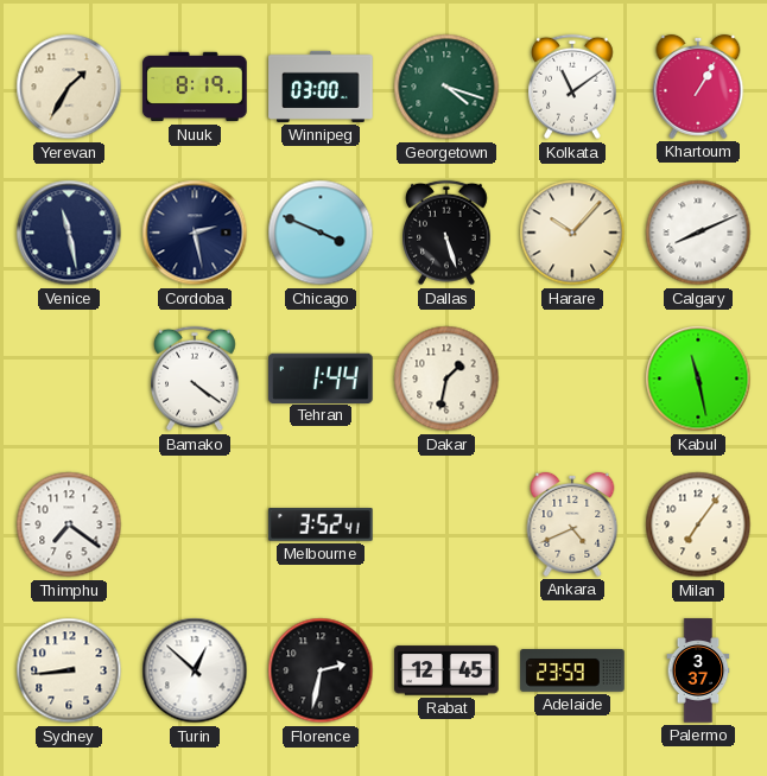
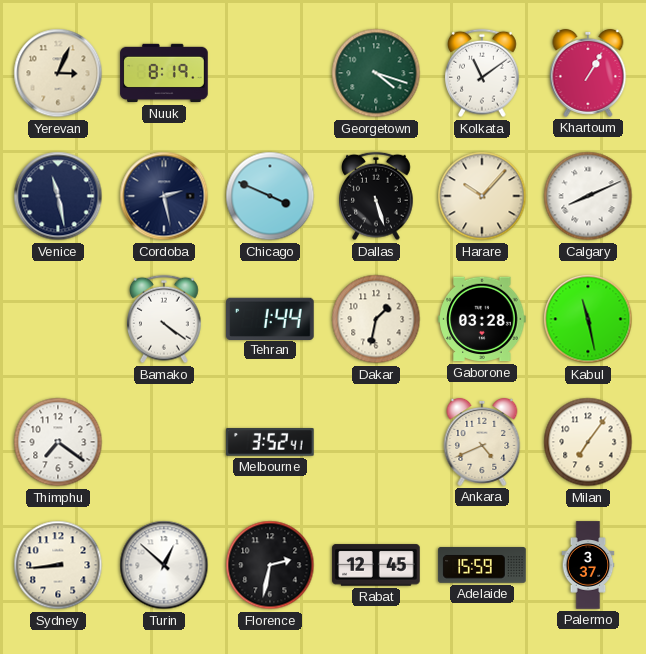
Yerevan: 1:35 -> 3:04 (58, 73)
Winnipeg: 03:00 -> none (321, 87)
Gaborone: none -> 03:28 (482, 319)
Adelaide: 23:59 -> 15:59 (482, 565)
